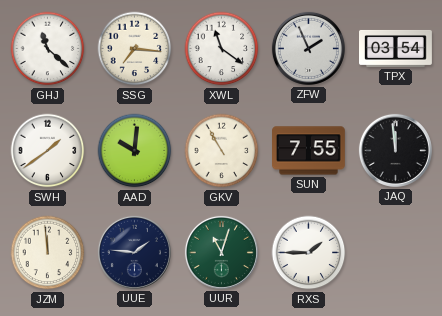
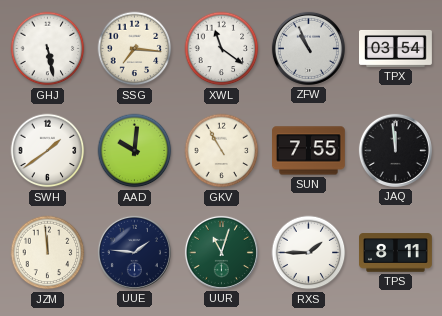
GHJ: 11:22 -> 5:28 (48, 49)
ZFW: 1:56 -> 10:56 (308, 48)
TPS: none -> 8:11 (396, 253)
